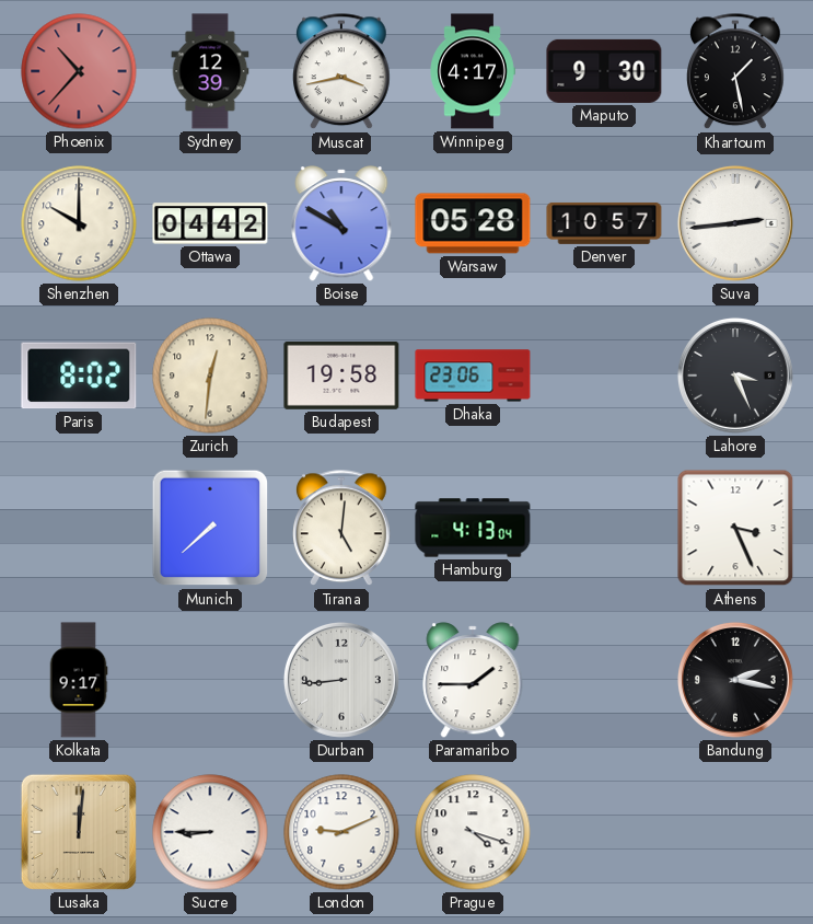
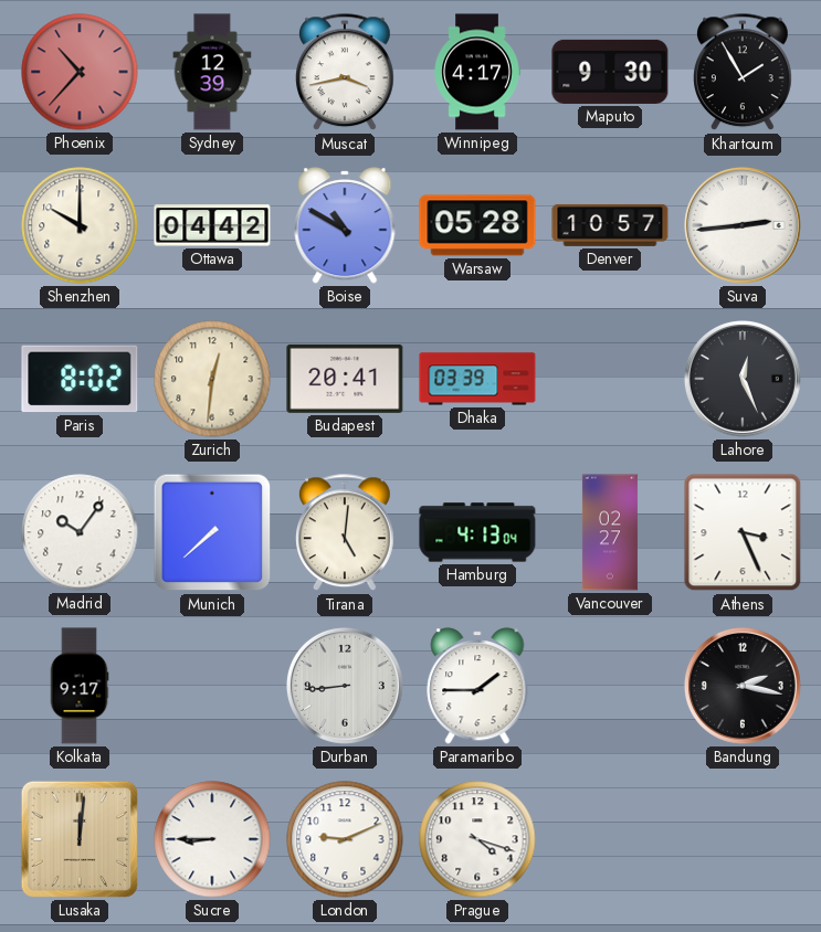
Khartoum: 1:28 -> 1:55 (744, 73)
Budapest: 19:58 -> 20:41 (345, 379)
Dhaka: 23:06 -> 03:39 (477, 379)
Lahore: 3:26 -> 12:26 (743, 379)
Madrid: none -> 10:06 (80, 532)
Vancouver: none -> 02:27 (610, 532)
